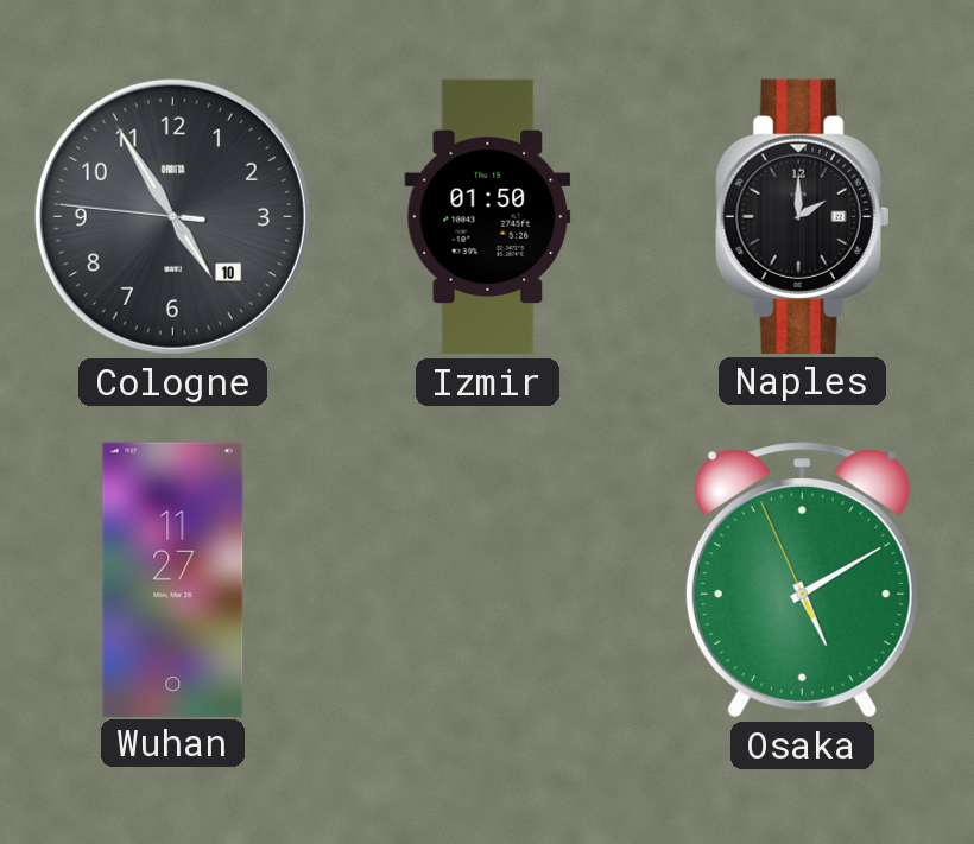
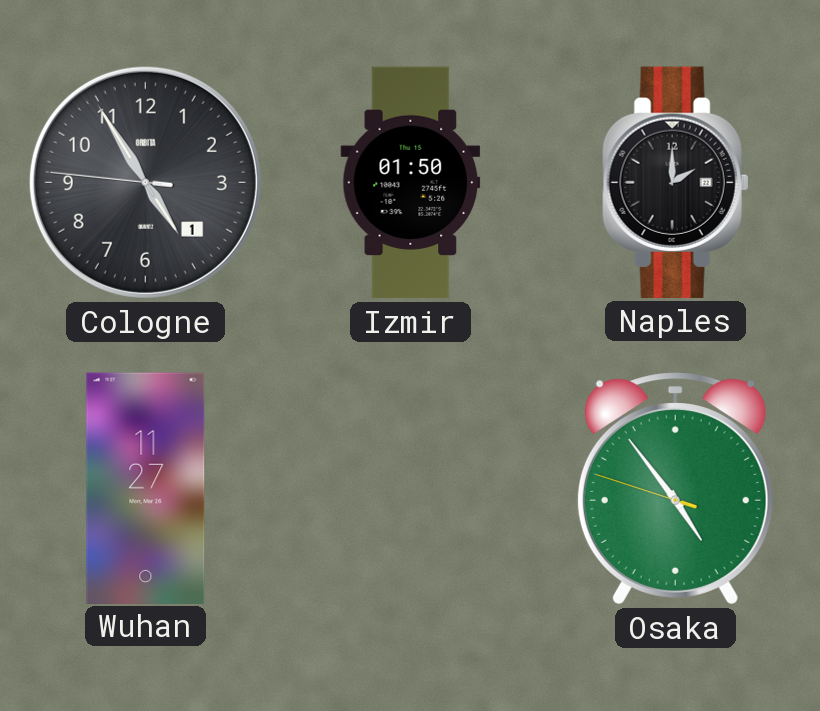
Cologne date: 10 -> 1 (145, 182)
Osaka: 5:09 -> 4:53 (675, 489)
